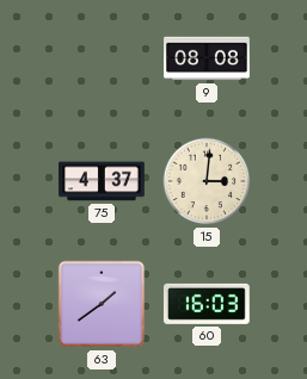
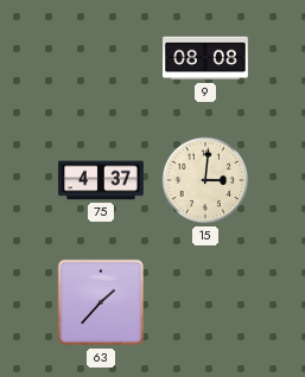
63: 1:39 -> 1:37 (101, 302)
60: 16:03 -> none (207, 304)
